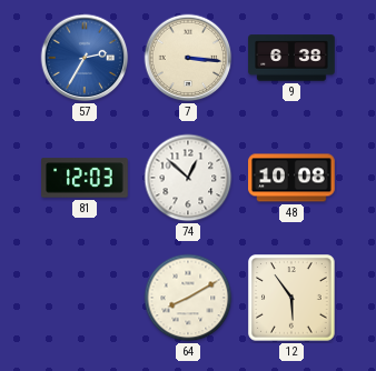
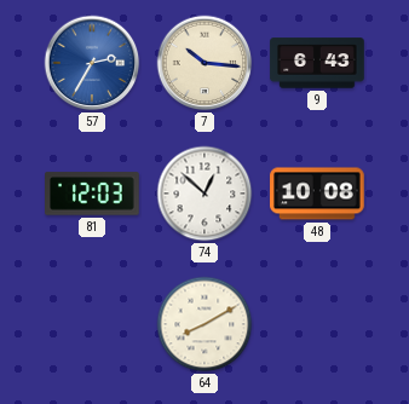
7: 3:16 -> 10:16 (204, 63)
9: 6:38 -> 6:43 (317, 63)
12: 5:54 -> none (291, 298)
